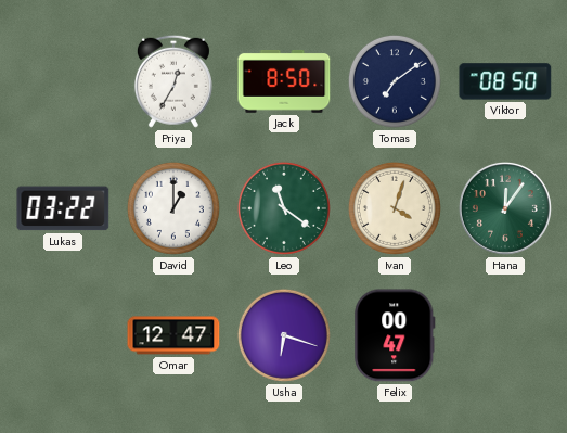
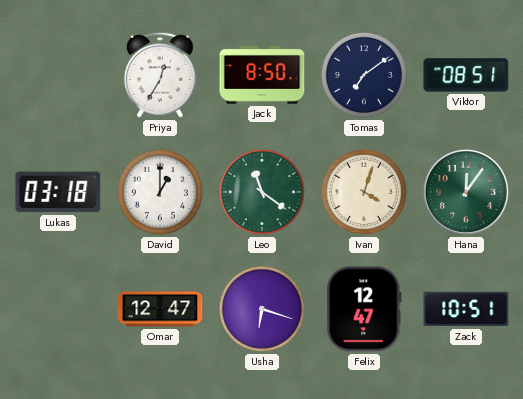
Viktor: 08:50 -> 08:51 (466, 75)
Lukas: 03:22 -> 03:18 (58, 192)
Felix: 00:47 -> 12:47 (364, 309)
Zack: none -> 10:51 (466, 309)
